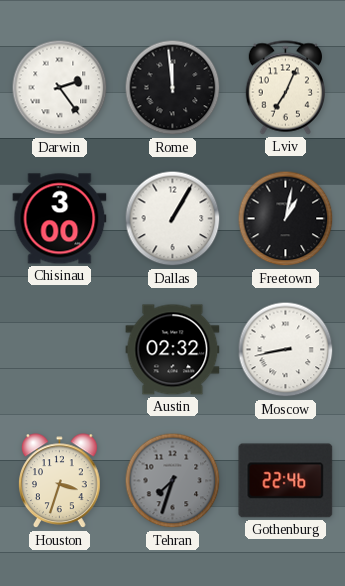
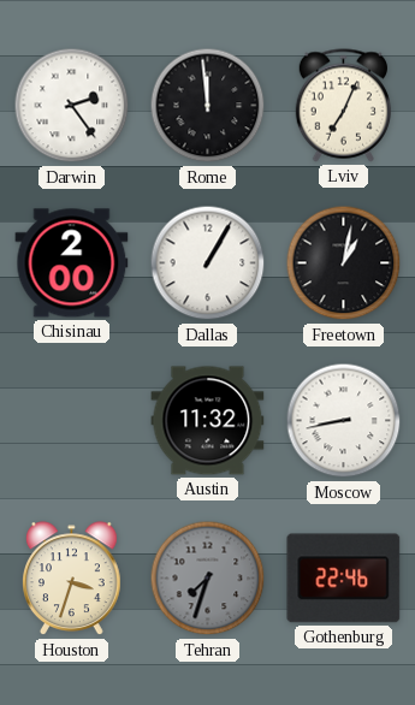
Chisinau: 3:00 -> 2:00 (72, 263)
Austin: 02:32 -> 11:32 (208, 421)
